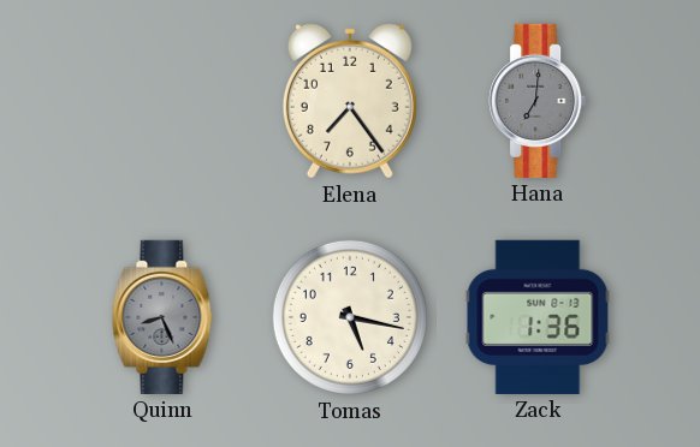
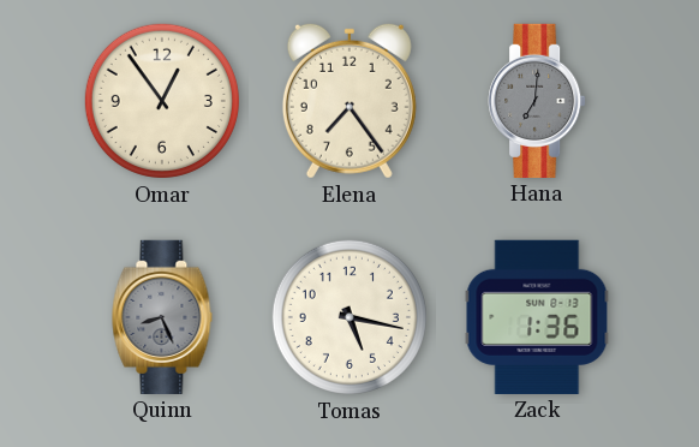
Omar: none -> 12:54 (162, 101)
